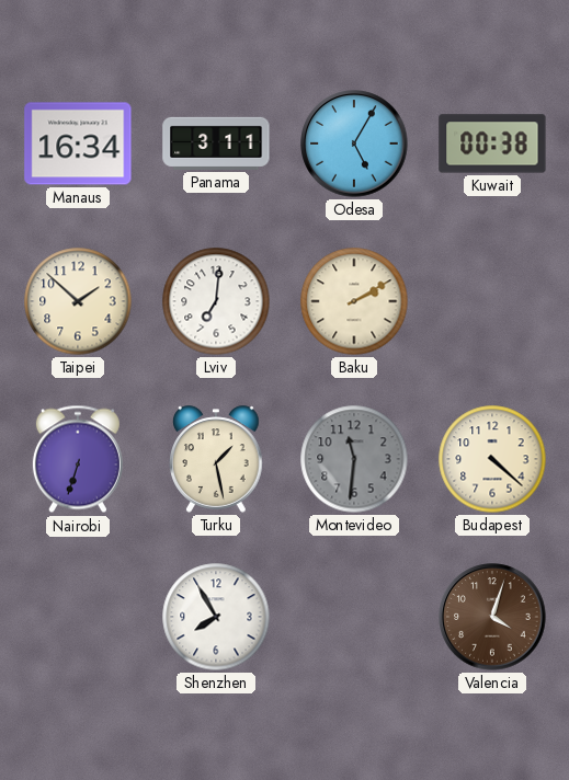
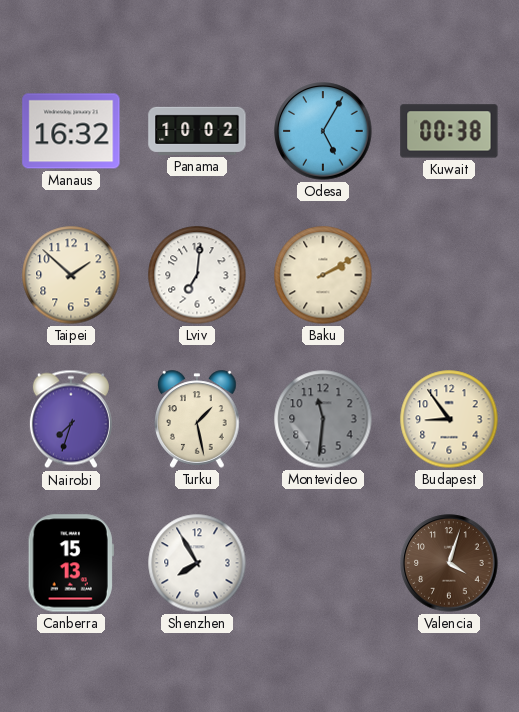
Manaus: 16:34 -> 16:32 (71, 131)
Panama: 3:11 -> 10:02 (197, 131)
Nairobi: 6:33 -> 7:33 (71, 419)
Budapest: 4:22 -> 8:54 (449, 419)
Canberra: none -> 15:13 (71, 563)
